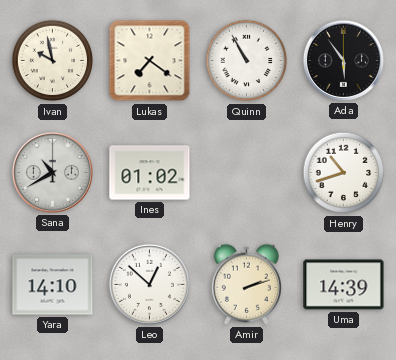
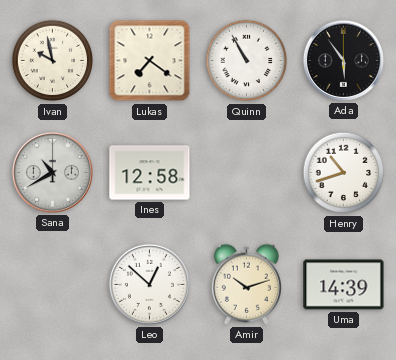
Ines: 01:02 -> 12:58 (150, 173)
Yara: 14:10 -> none (53, 285)
Amir: 2:12 -> 10:12 (246, 284)
